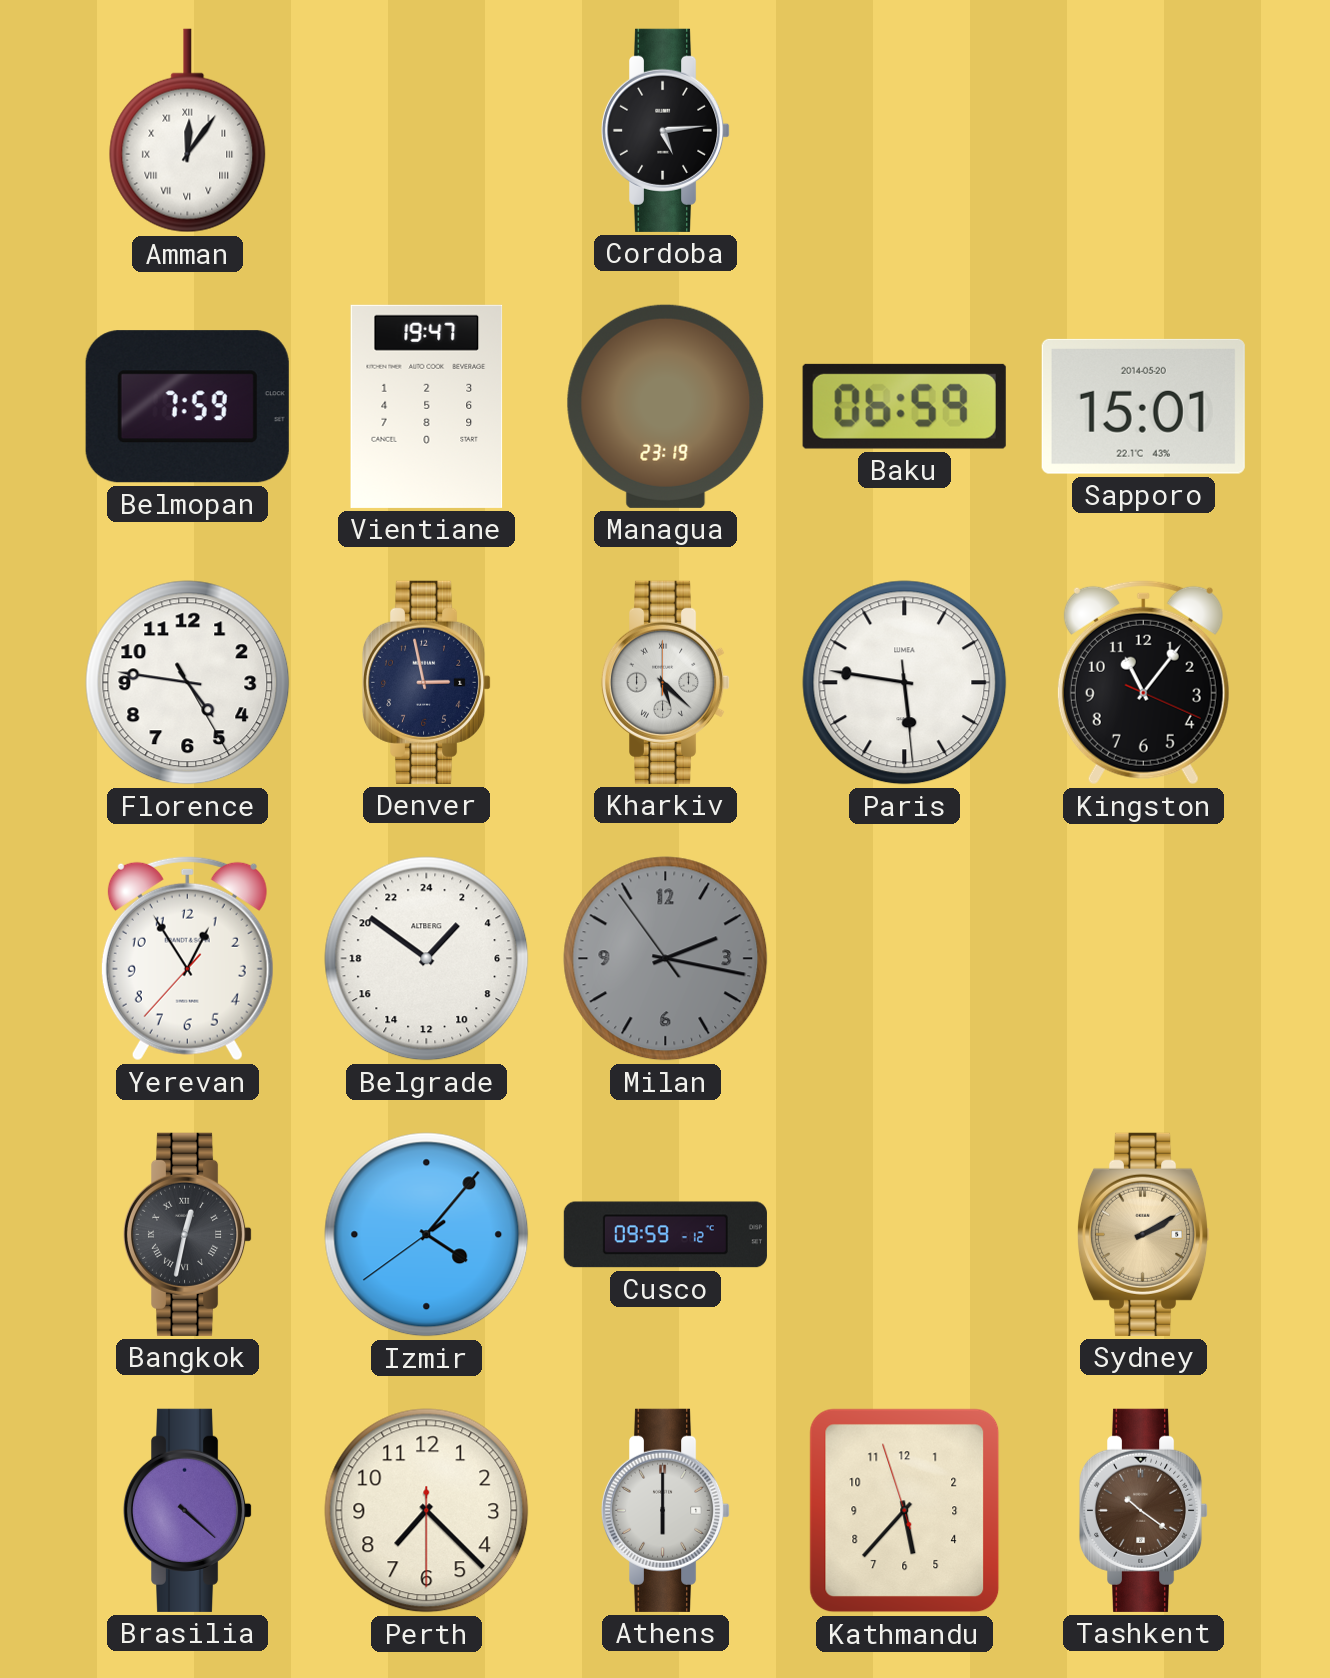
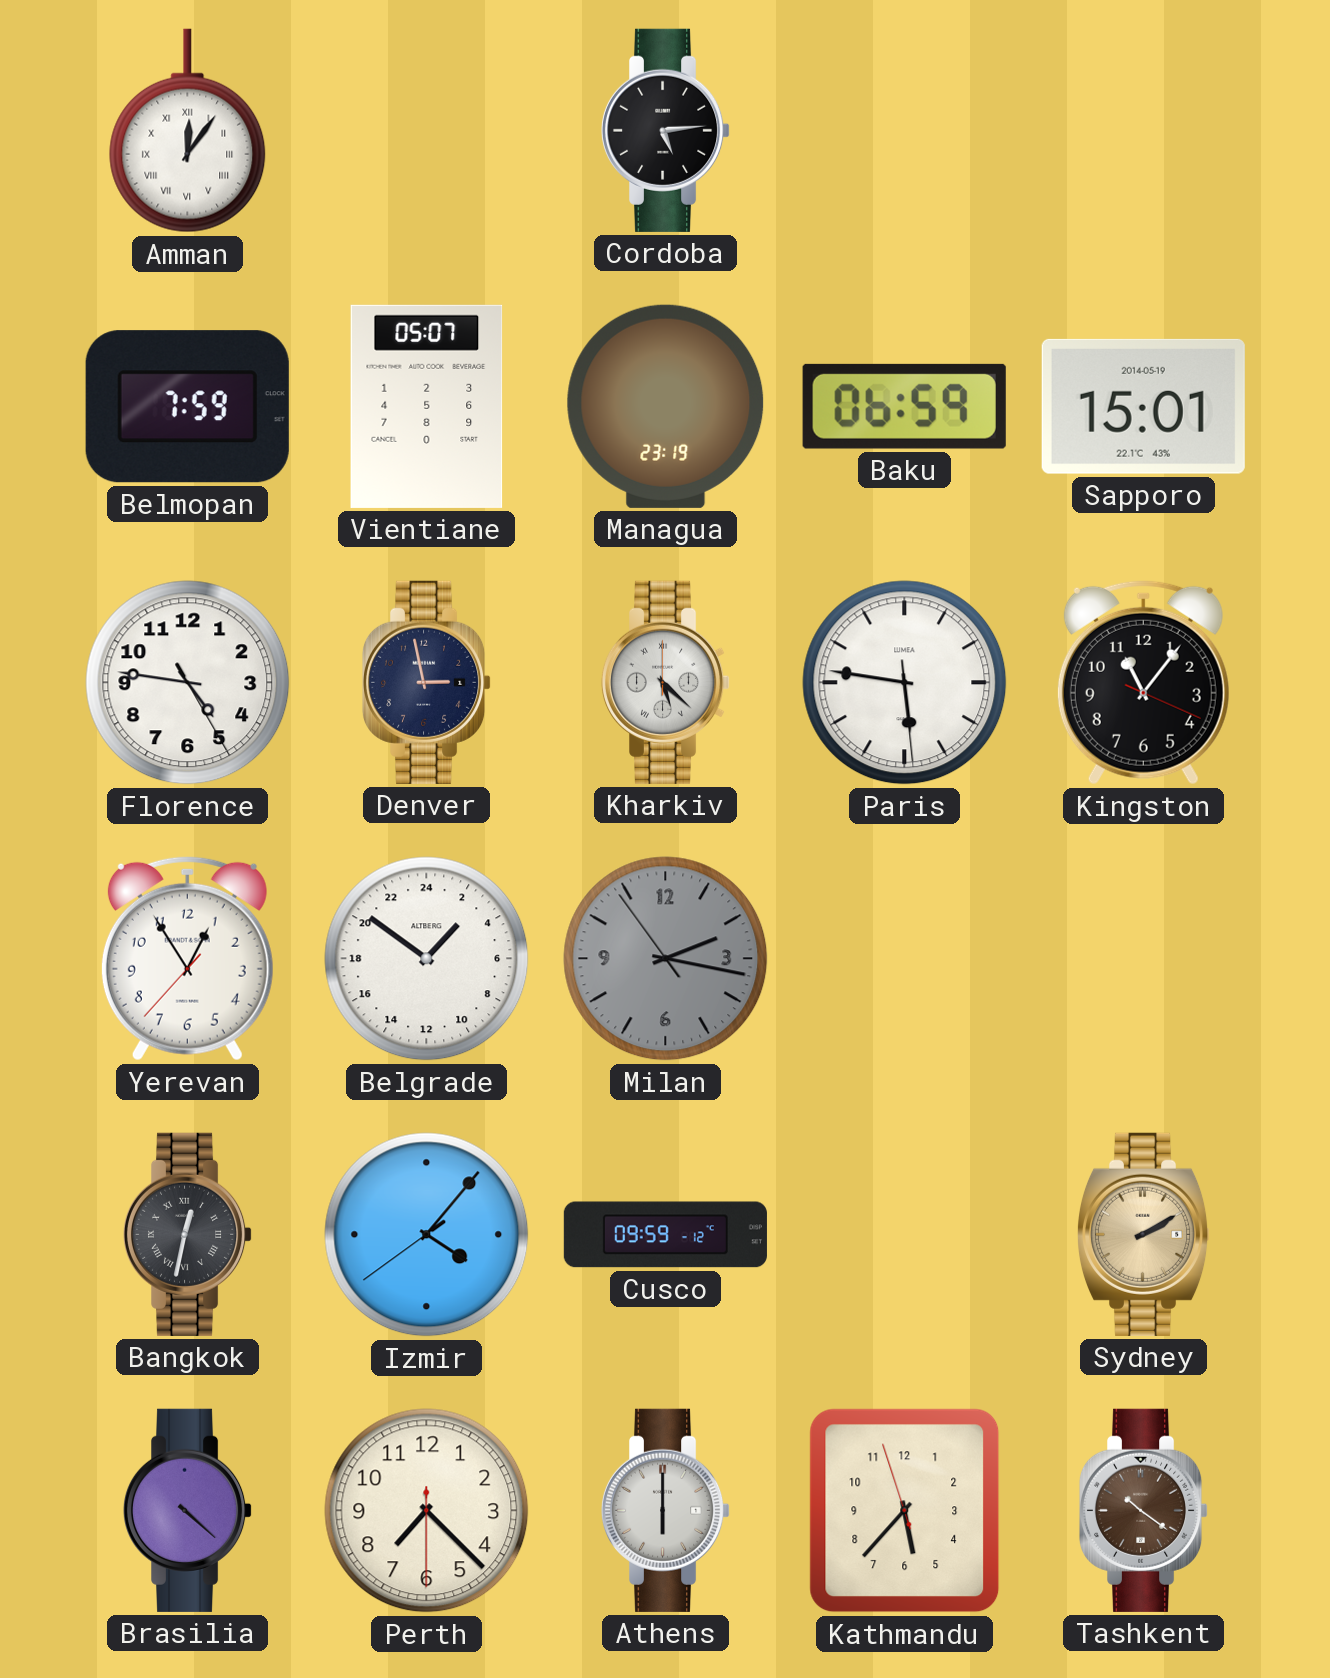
Vientiane: 19:47 -> 05:07 (427, 406)
Sapporo date: 2014-05-20 -> 2014-05-19 (1143, 406)
